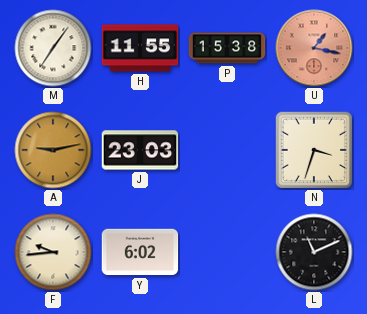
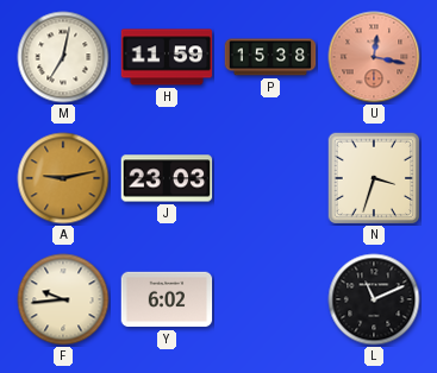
M: 7:06 -> 7:02 (63, 57)
H: 11:55 -> 11:59 (167, 57)
U: 1:17 -> 12:17 (374, 57)
